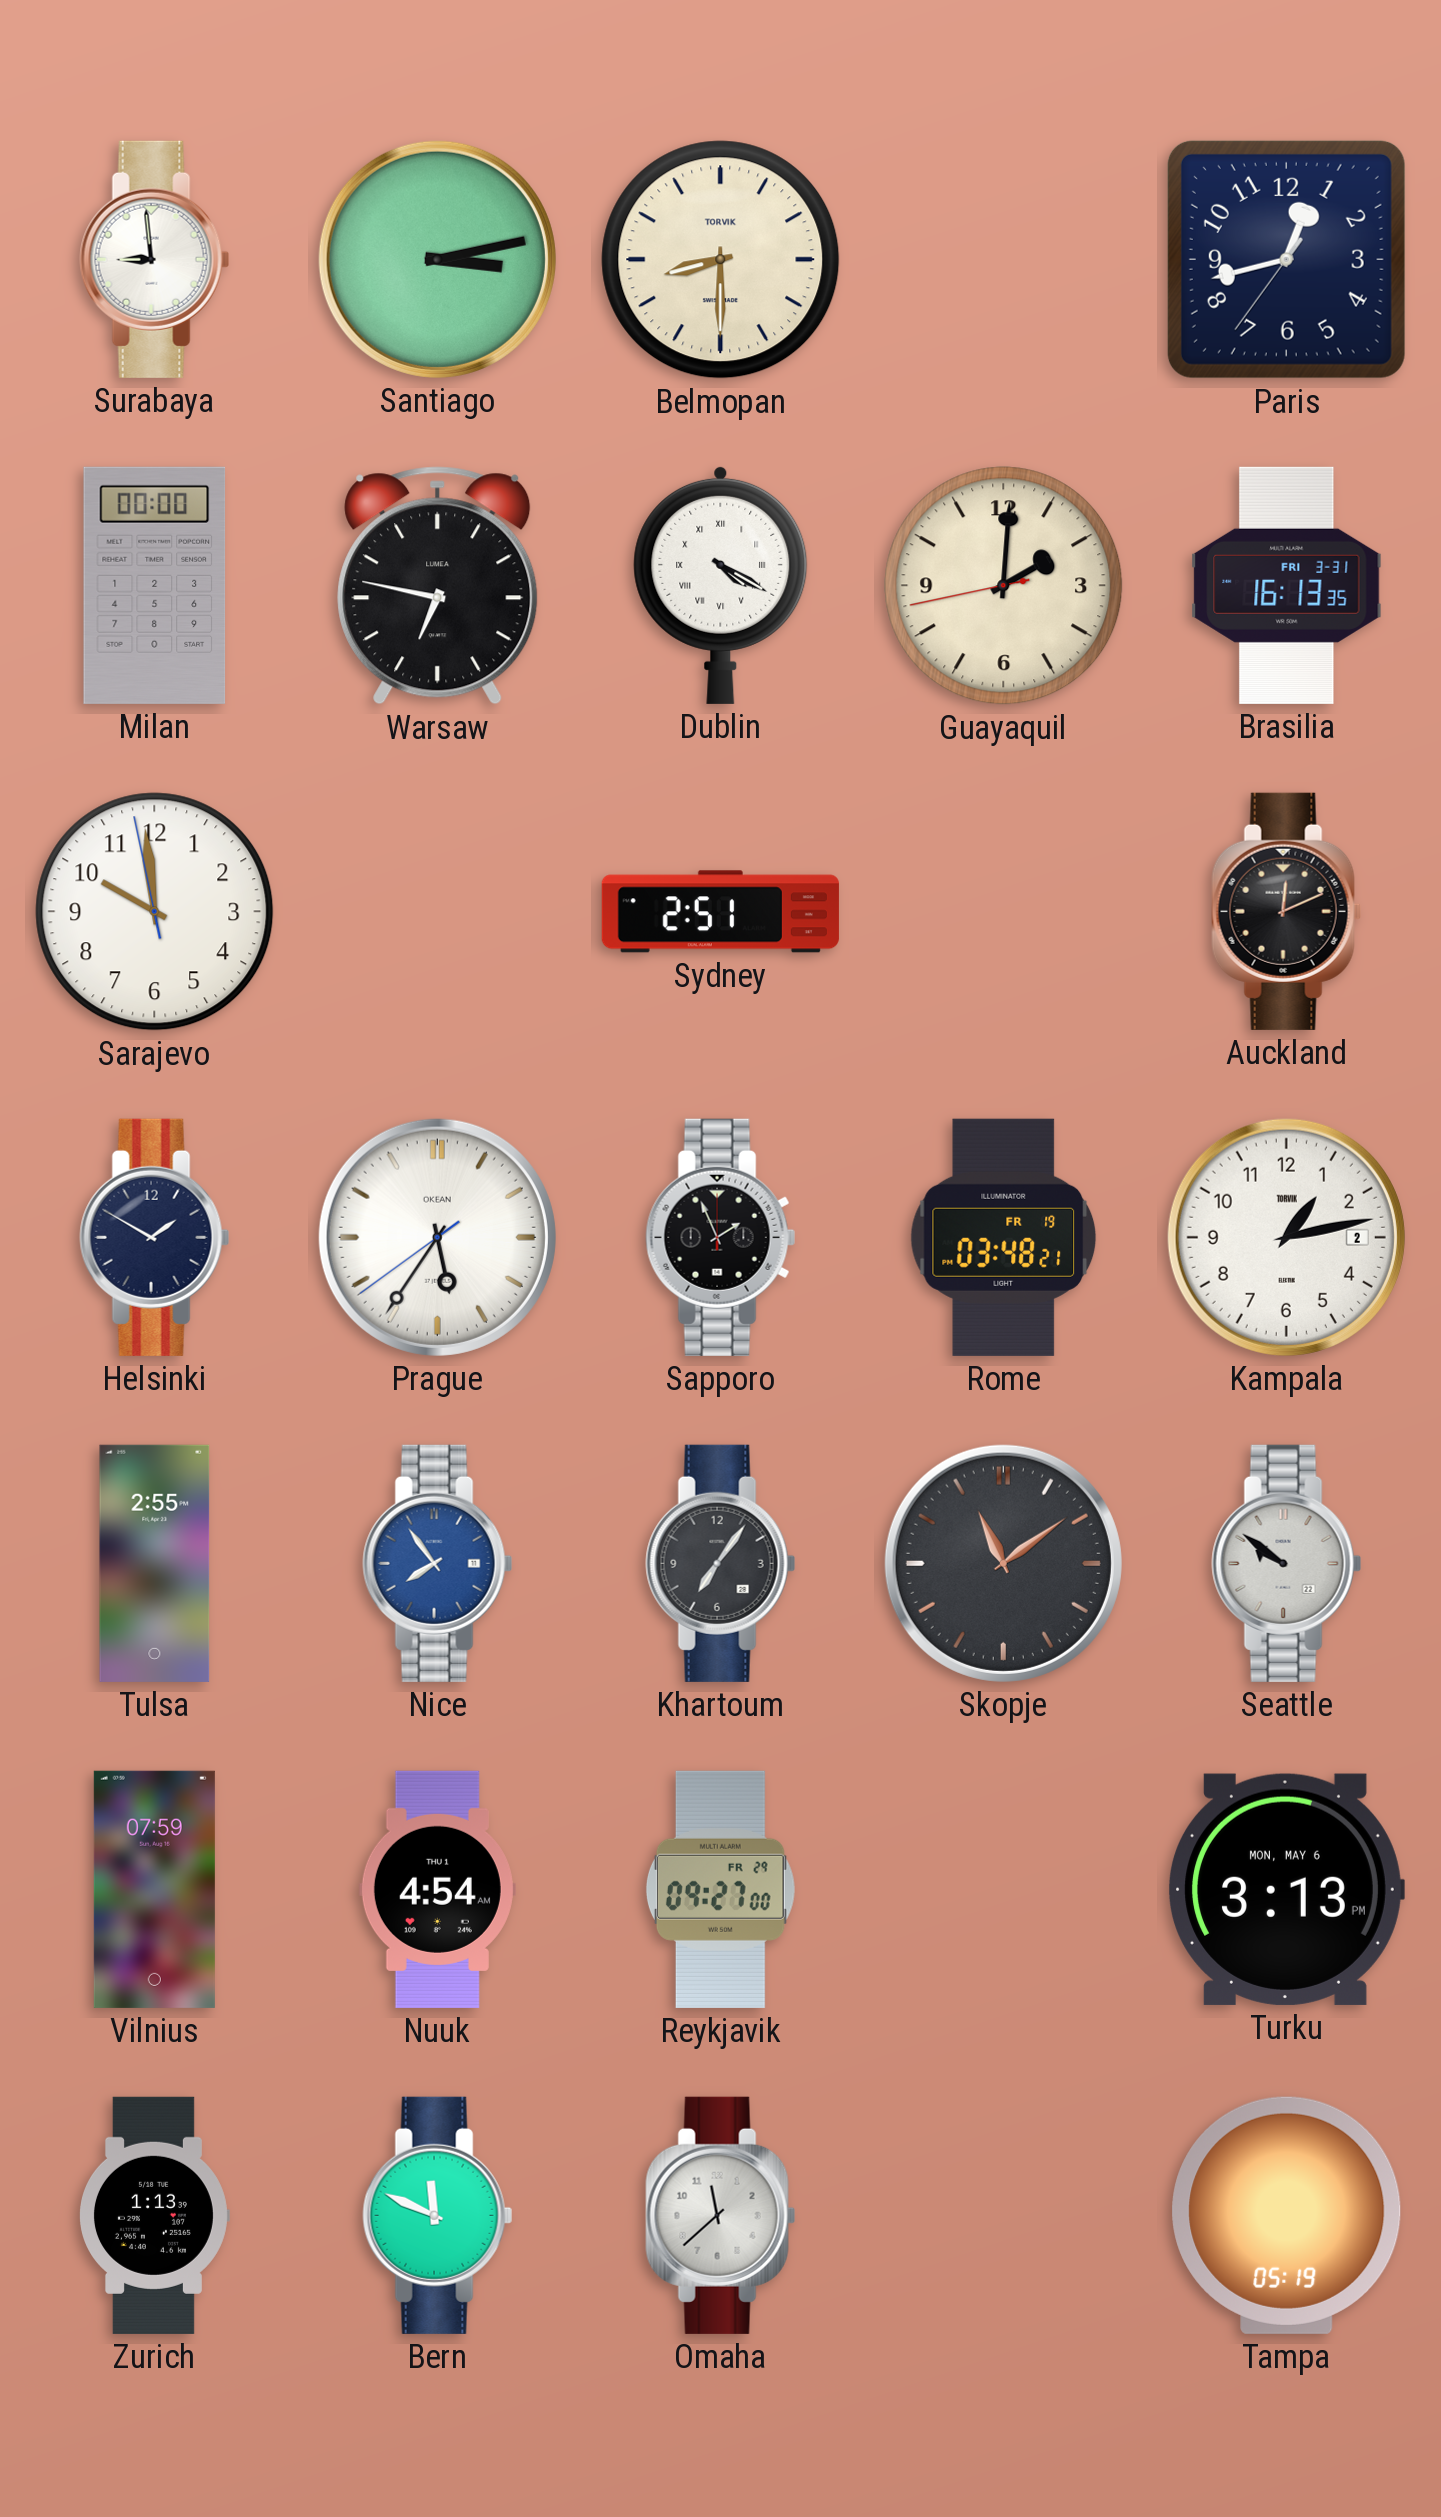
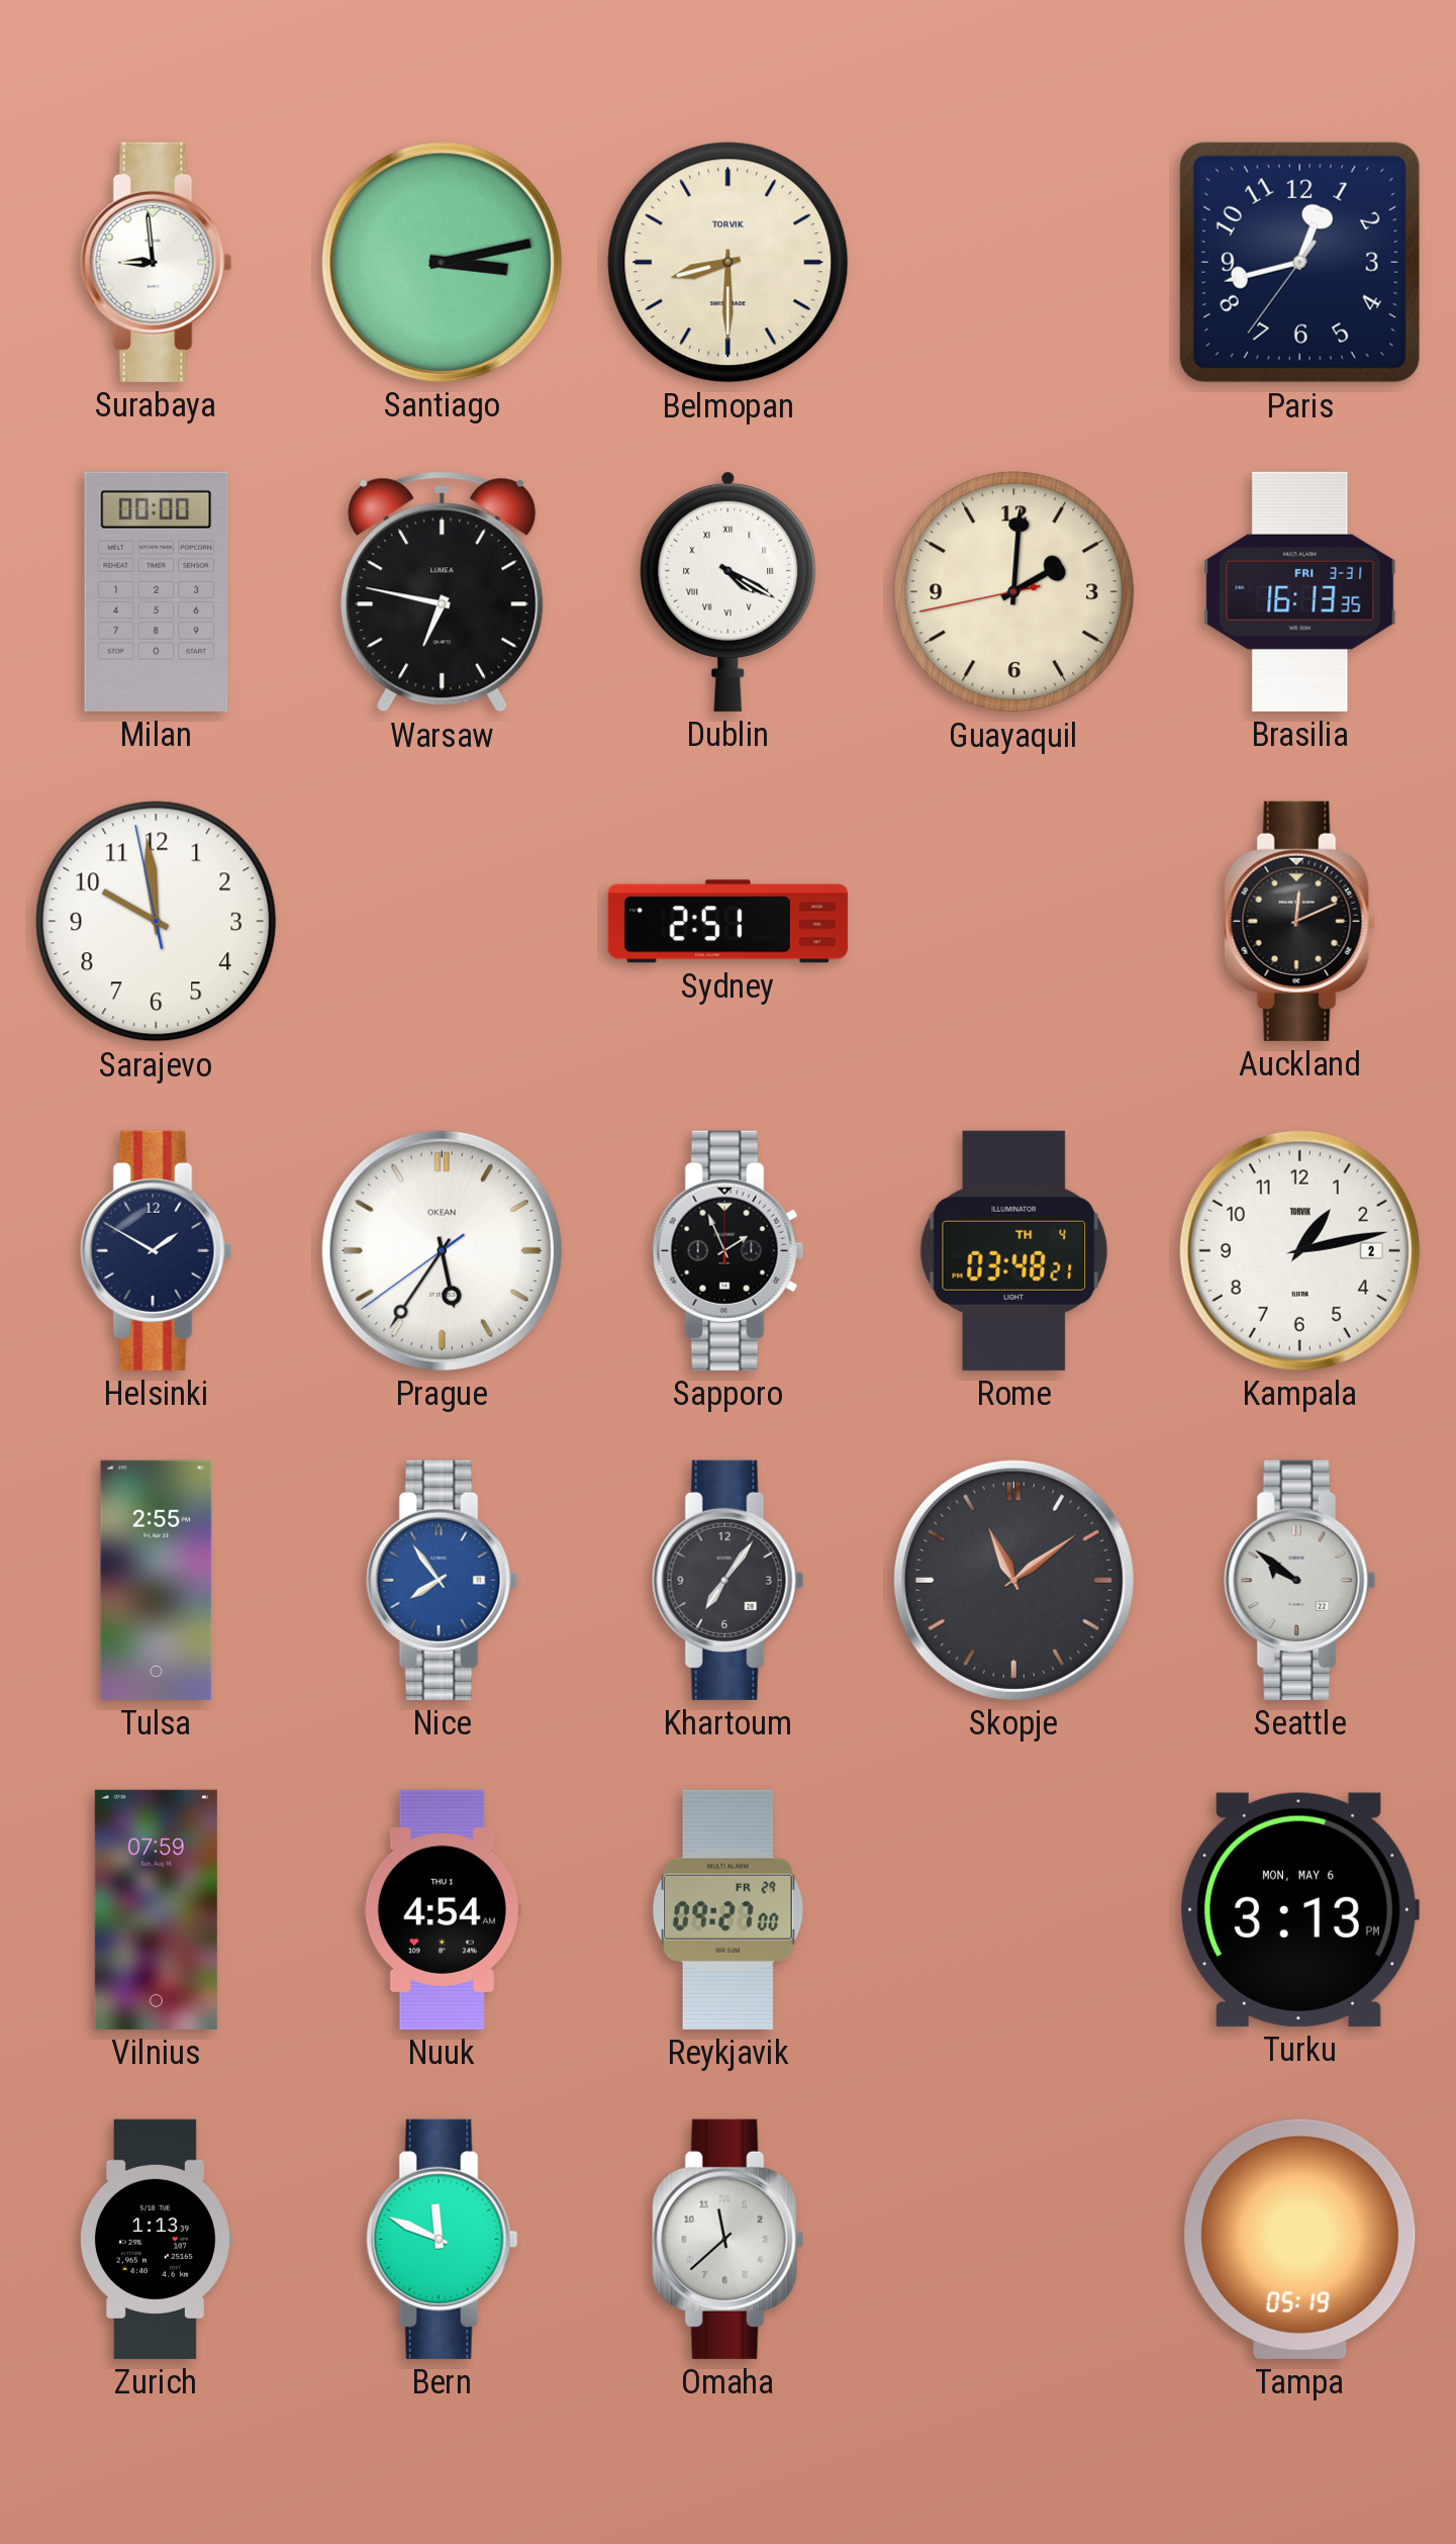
Rome date: FR 19 -> TH 4 (1014, 1250)
